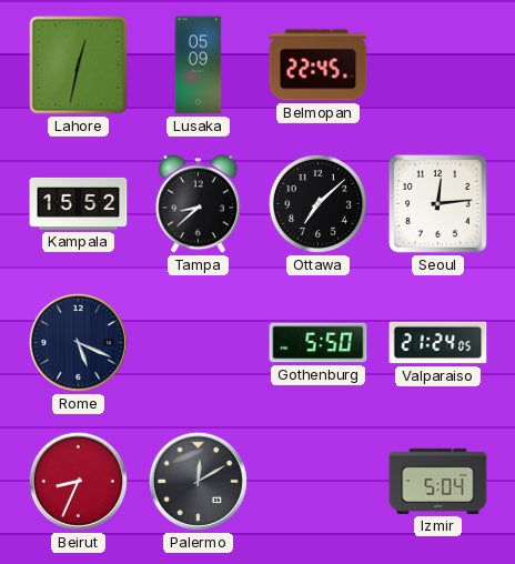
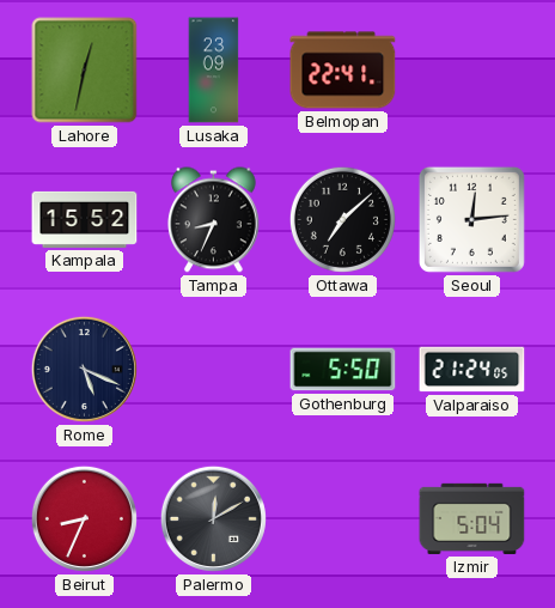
Lusaka: 05:09 -> 23:09 (214, 71)
Belmopan: 22:45 -> 22:41 (343, 71)
Tampa: 8:38 -> 8:34 (213, 220)
